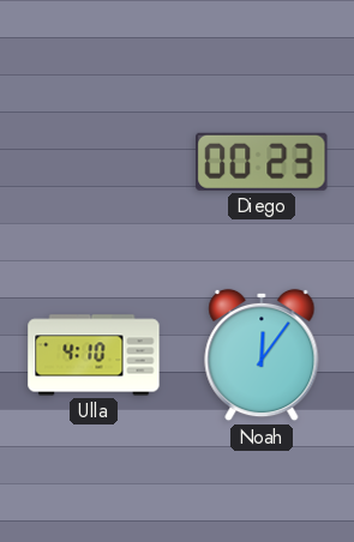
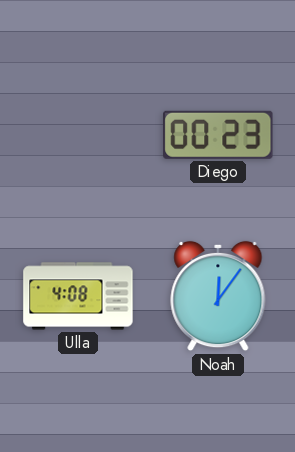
Ulla: 4:10 -> 4:08 (78, 296)
